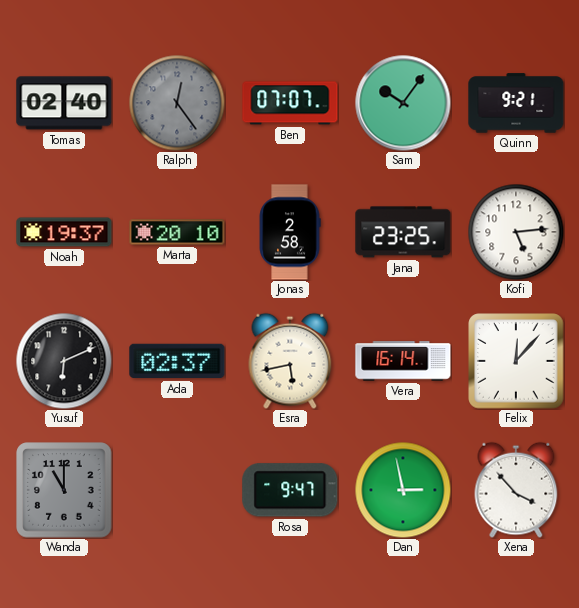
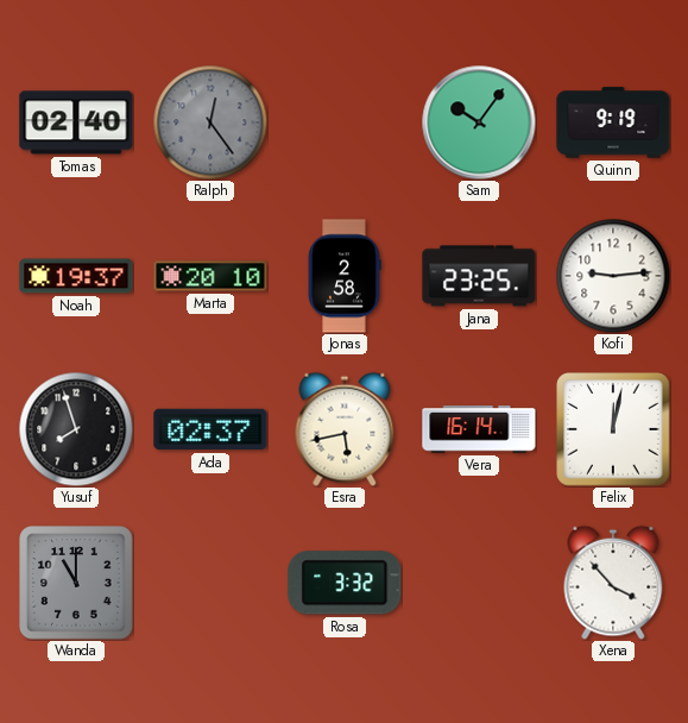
Ben: 07:07 -> none (290, 103)
Quinn: 9:21 -> 9:19 (613, 122)
Kofi: 5:14 -> 9:14 (613, 276)
Yusuf: 6:11 -> 7:57 (76, 429)
Felix: 12:07 -> 12:02 (613, 429)
Rosa: 9:47 -> 3:32 (345, 583)
Dan: 2:58 -> none (403, 490)
